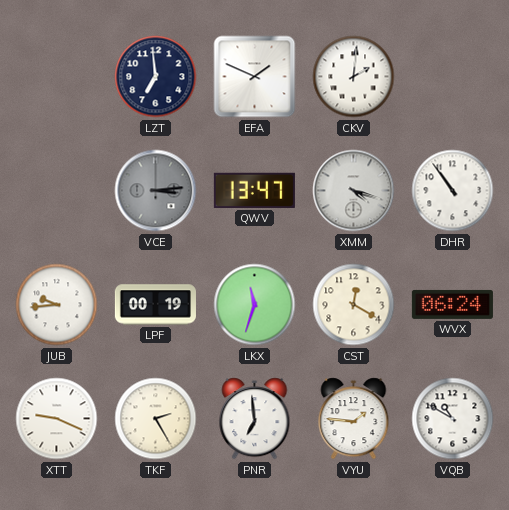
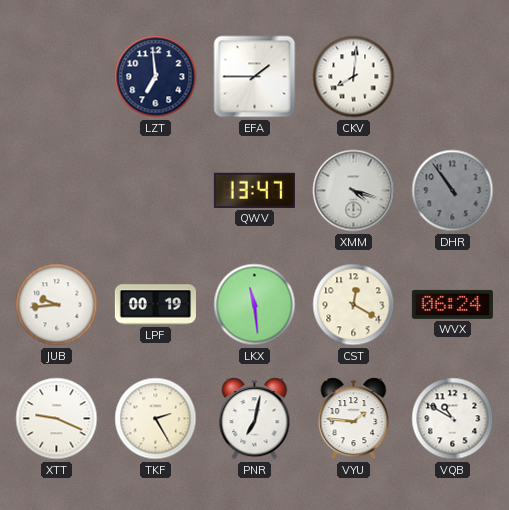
EFA: 1:49 -> 1:45 (255, 77)
CKV: 2:01 -> 8:01 (354, 77)
VCE: 3:14 -> none (156, 191)
DHR dial: white -> grey (453, 191)
LKX: 11:33 -> 11:29 (255, 305)
PNR: 6:59 -> 7:02 (255, 419)
